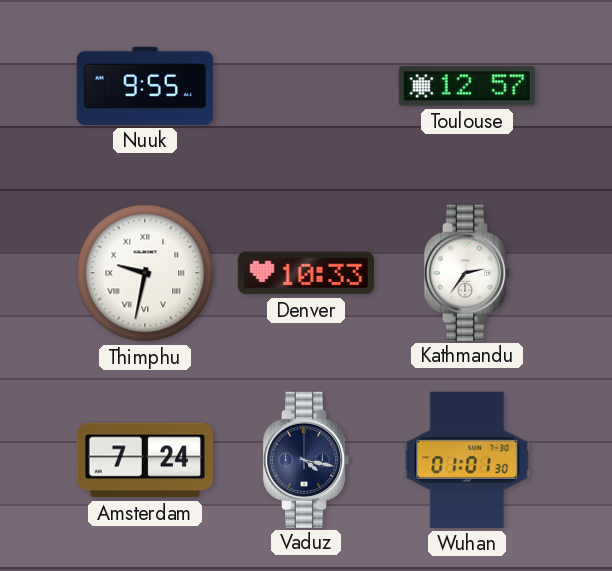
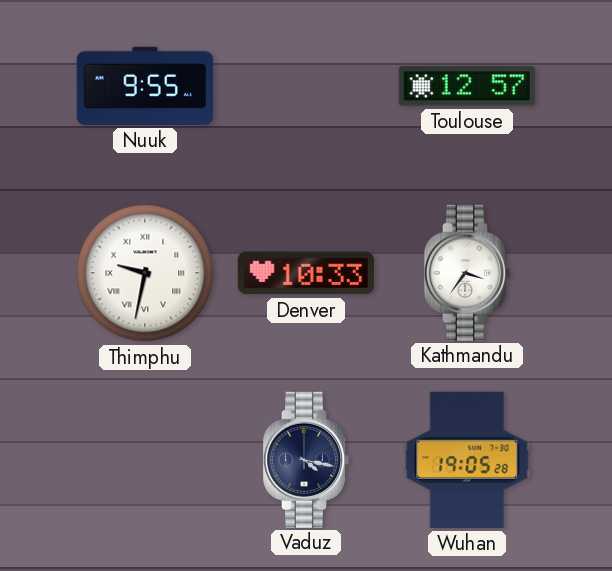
Kathmandu: 2:36 -> 3:36 (467, 272)
Amsterdam: 7:24 -> none (144, 460)
Wuhan: 01:01 -> 19:05 (467, 460)
